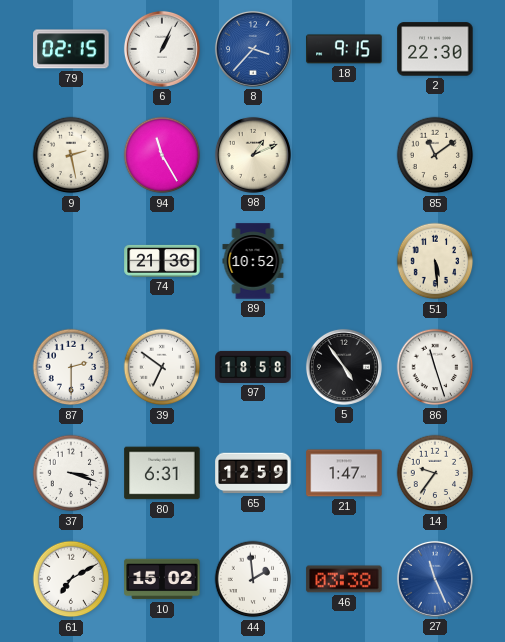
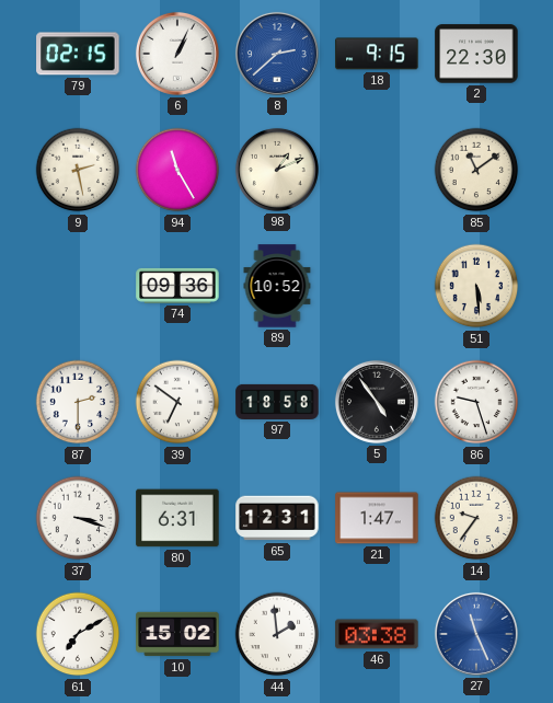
8: 3:37 -> 2:38 (277, 54)
74: 21:36 -> 09:36 (177, 286)
86: 11:27 -> 9:27 (476, 402)
65: 12:59 -> 12:31 (277, 518)
